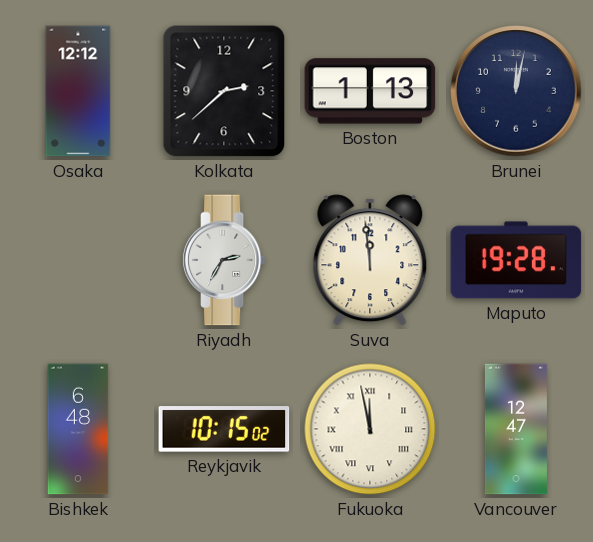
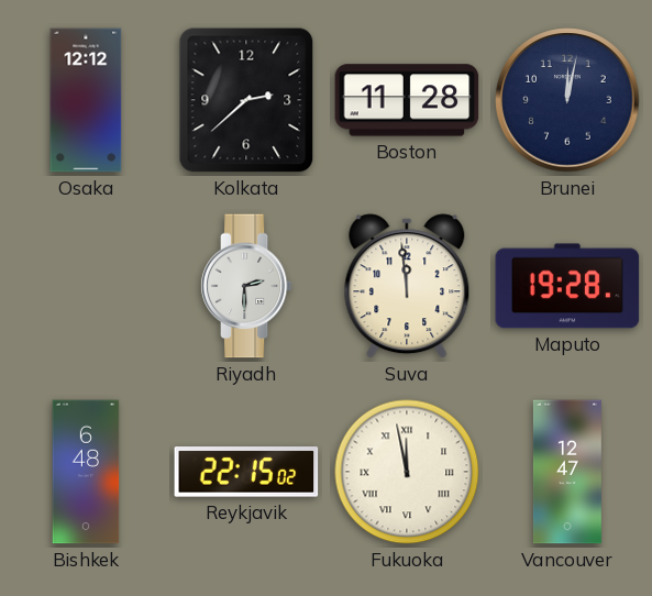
Boston: 1:13 -> 11:28 (407, 100)
Riyadh: 2:35 -> 2:30 (246, 286)
Reykjavik: 10:15 -> 22:15 (246, 472)
